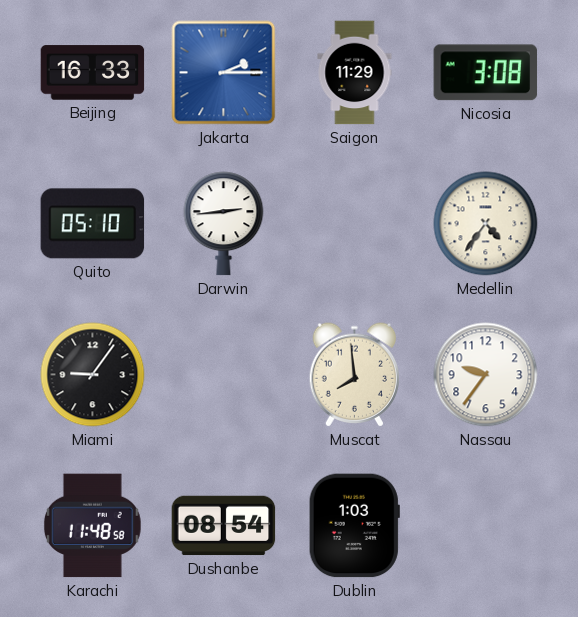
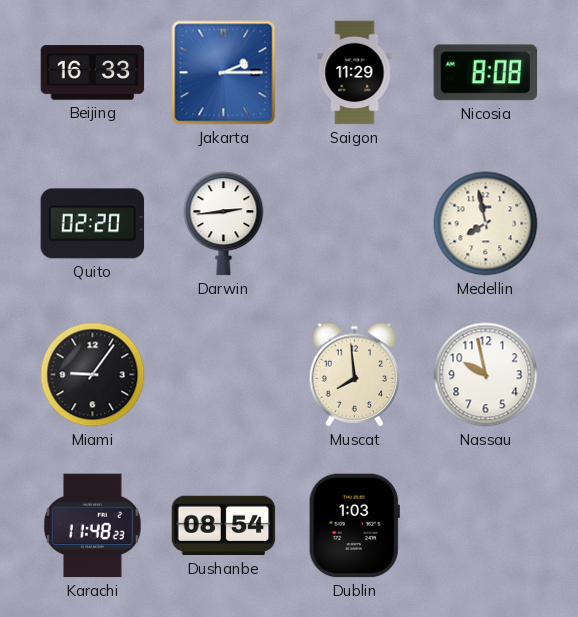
Nicosia: 3:08 -> 8:08 (486, 73)
Quito: 05:10 -> 02:20 (93, 224)
Medellin: 4:36 -> 7:58 (486, 224)
Nassau: 9:36 -> 9:58 (486, 375)
Karachi: 11:48:58 -> 11:48:23 (92, 526)
